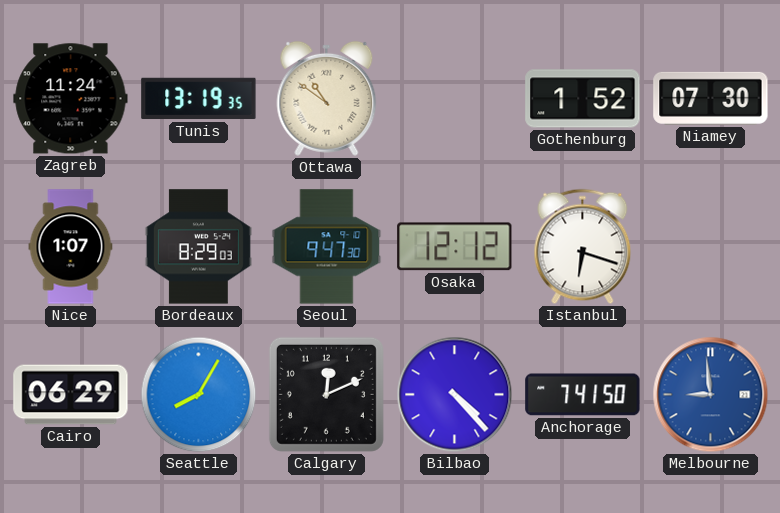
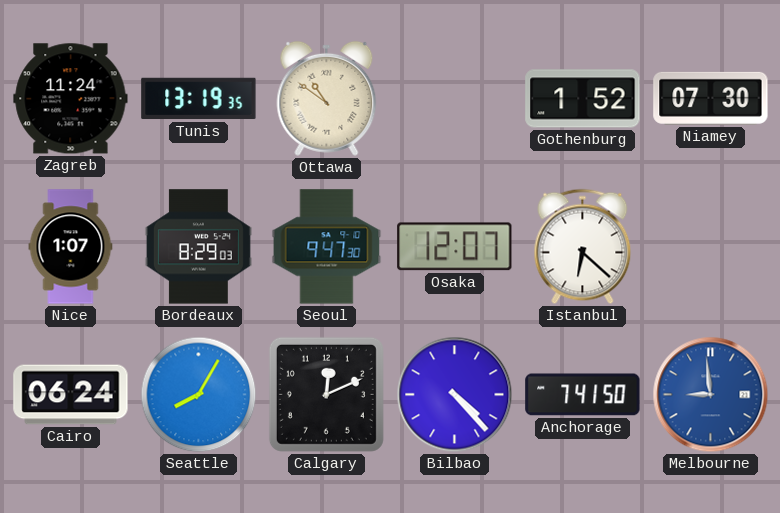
Osaka: 12:12 -> 12:07 (455, 247)
Istanbul: 6:18 -> 6:22 (583, 247)
Cairo: 06:29 -> 06:24 (71, 395)
